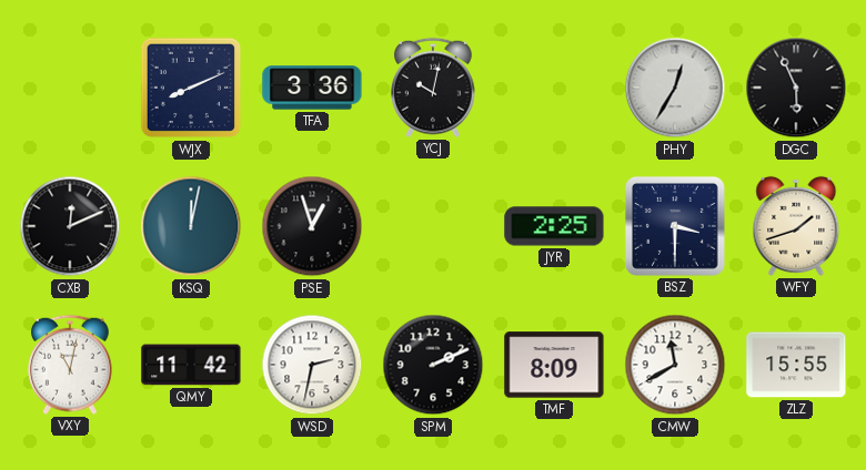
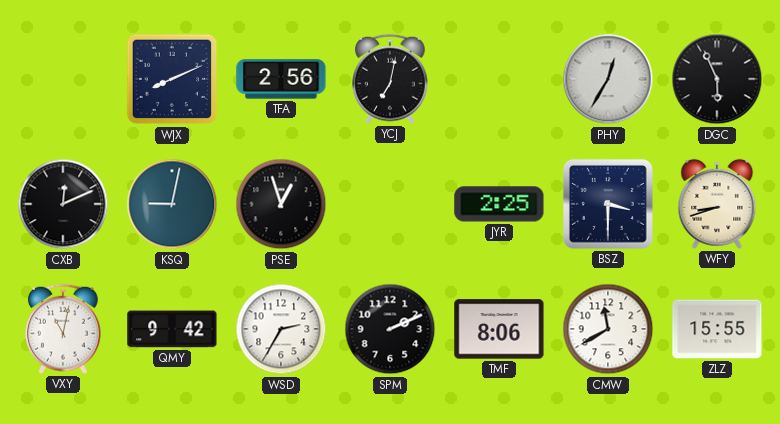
TFA: 3:36 -> 2:56 (281, 79)
YCJ: 10:02 -> 7:02 (391, 79)
KSQ: 12:02 -> 9:02 (172, 204)
WFY: 1:42 -> 8:42 (717, 204)
QMY: 11:42 -> 9:42 (172, 329)
WSD: 2:32 -> 2:35 (281, 329)
TMF: 8:09 -> 8:06 (499, 329)
